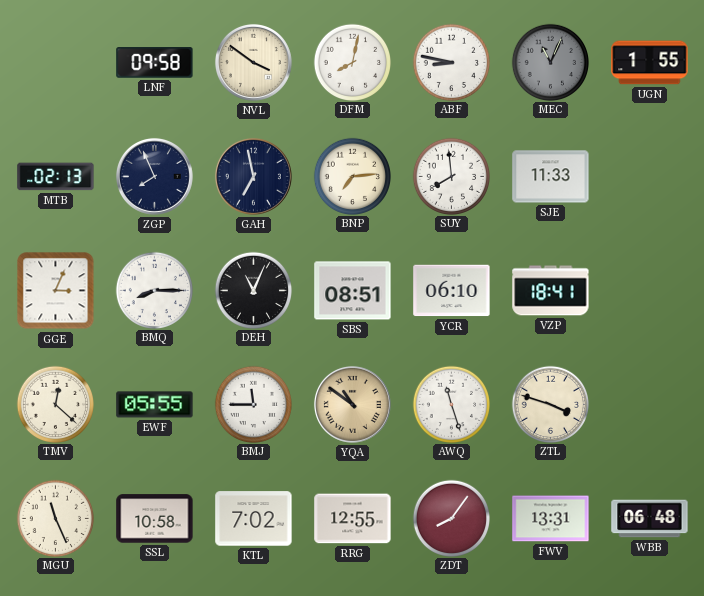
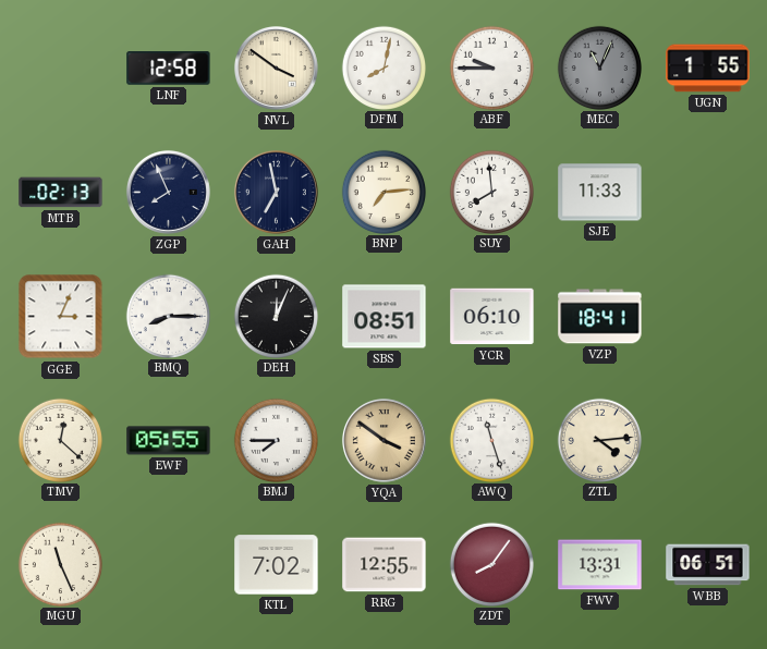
LNF: 09:58 -> 12:58 (169, 69)
ABF: 8:47 -> 9:45 (491, 68)
DEH: 11:04 -> 12:04 (276, 316)
BMJ: 11:45 -> 7:45 (276, 440)
YQA: 10:51 -> 3:51 (384, 440)
ZTL: 3:48 -> 4:14 (599, 440)
SSL: 10:58 -> none (155, 519)
WBB: 06:48 -> 06:51 (708, 565)
